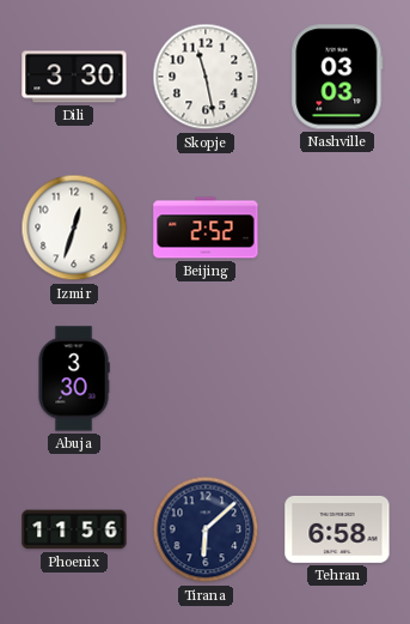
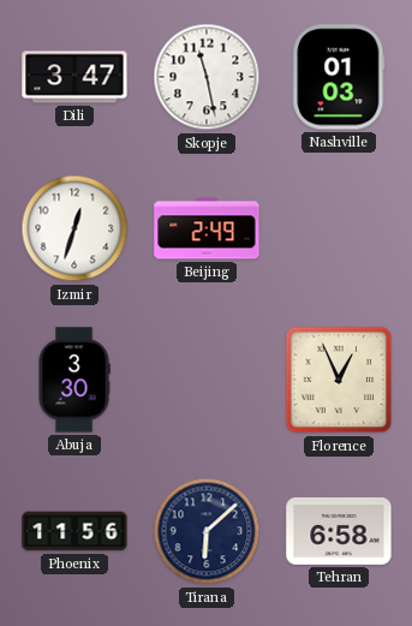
Dili: 3:30 -> 3:47 (74, 77)
Nashville: 03:03 -> 01:03 (339, 77)
Beijing: 2:52 -> 2:49 (207, 228)
Florence: none -> 12:56 (339, 380)
